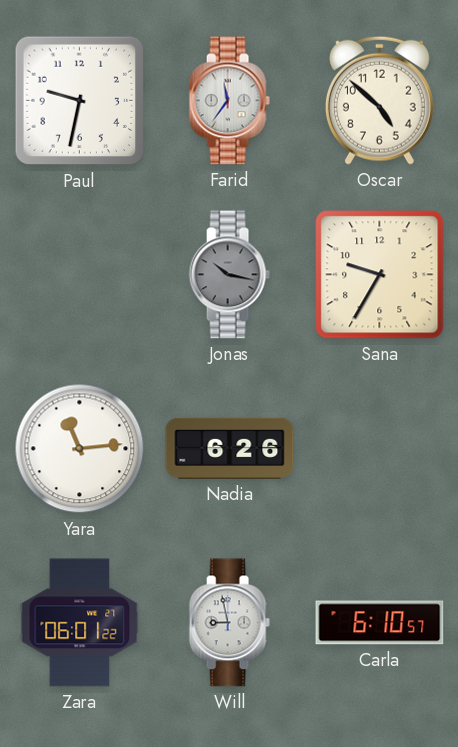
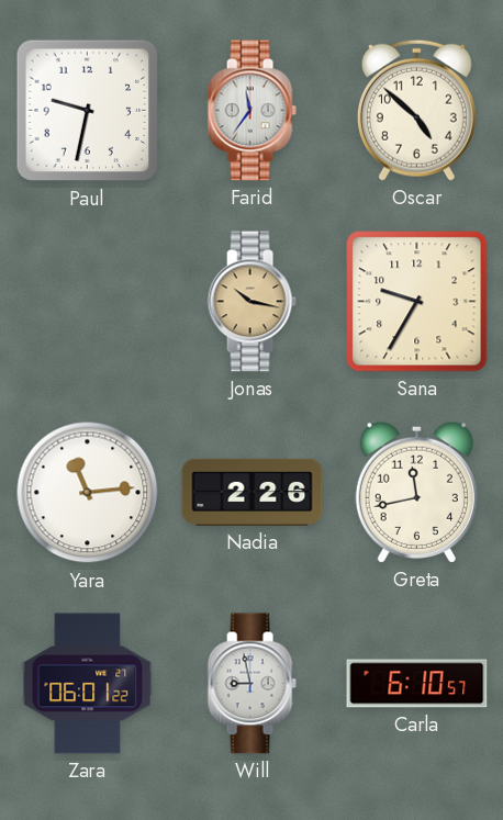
Jonas dial: grey -> champagne (251, 302)
Nadia: 6:26 -> 2:26 (253, 492)
Greta: none -> 11:43 (416, 492)
